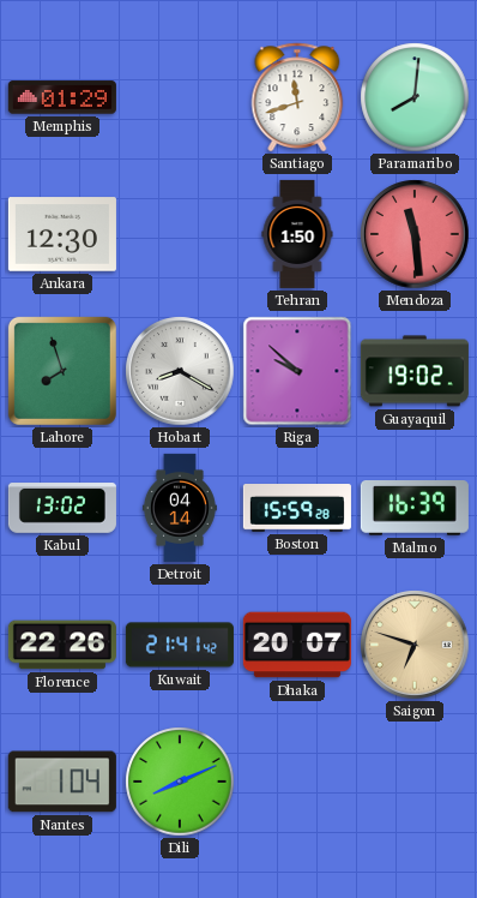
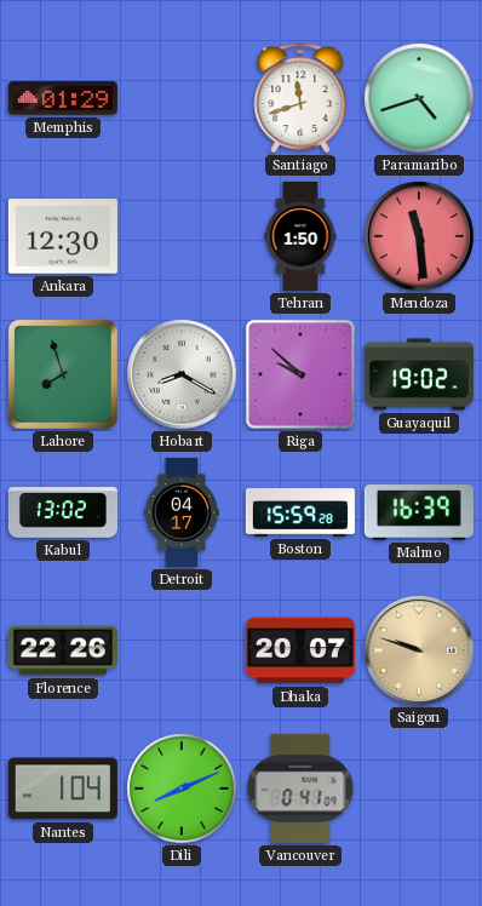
Paramaribo: 8:01 -> 4:42 (419, 98)
Detroit: 04:14 -> 04:17 (182, 512)
Kuwait: 21:41 -> none (180, 645)
Saigon: 6:48 -> 9:48 (419, 650)
Vancouver: none -> 0:41 (300, 789)
